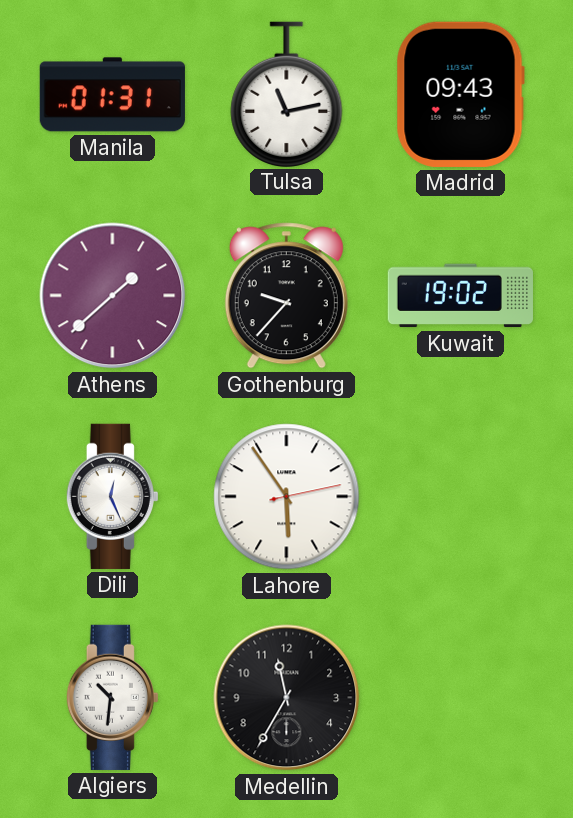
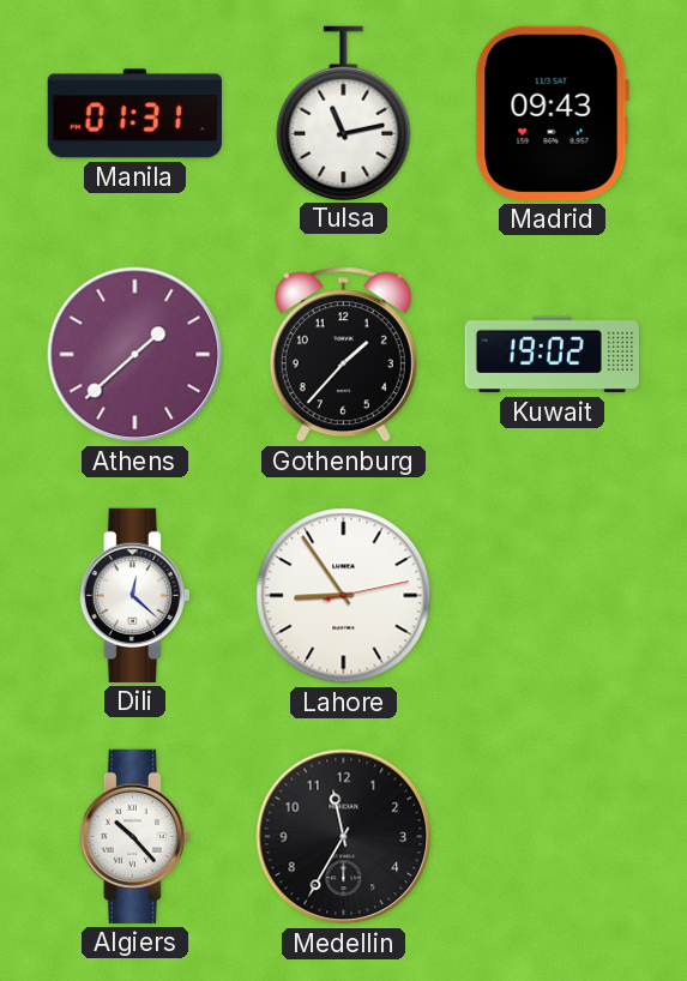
Gothenburg: 9:37 -> 1:37 (343, 355)
Dili: 12:26 -> 12:22 (134, 595)
Lahore: 5:54 -> 8:54 (344, 596)
Algiers: 10:31 -> 10:23 (134, 836)
